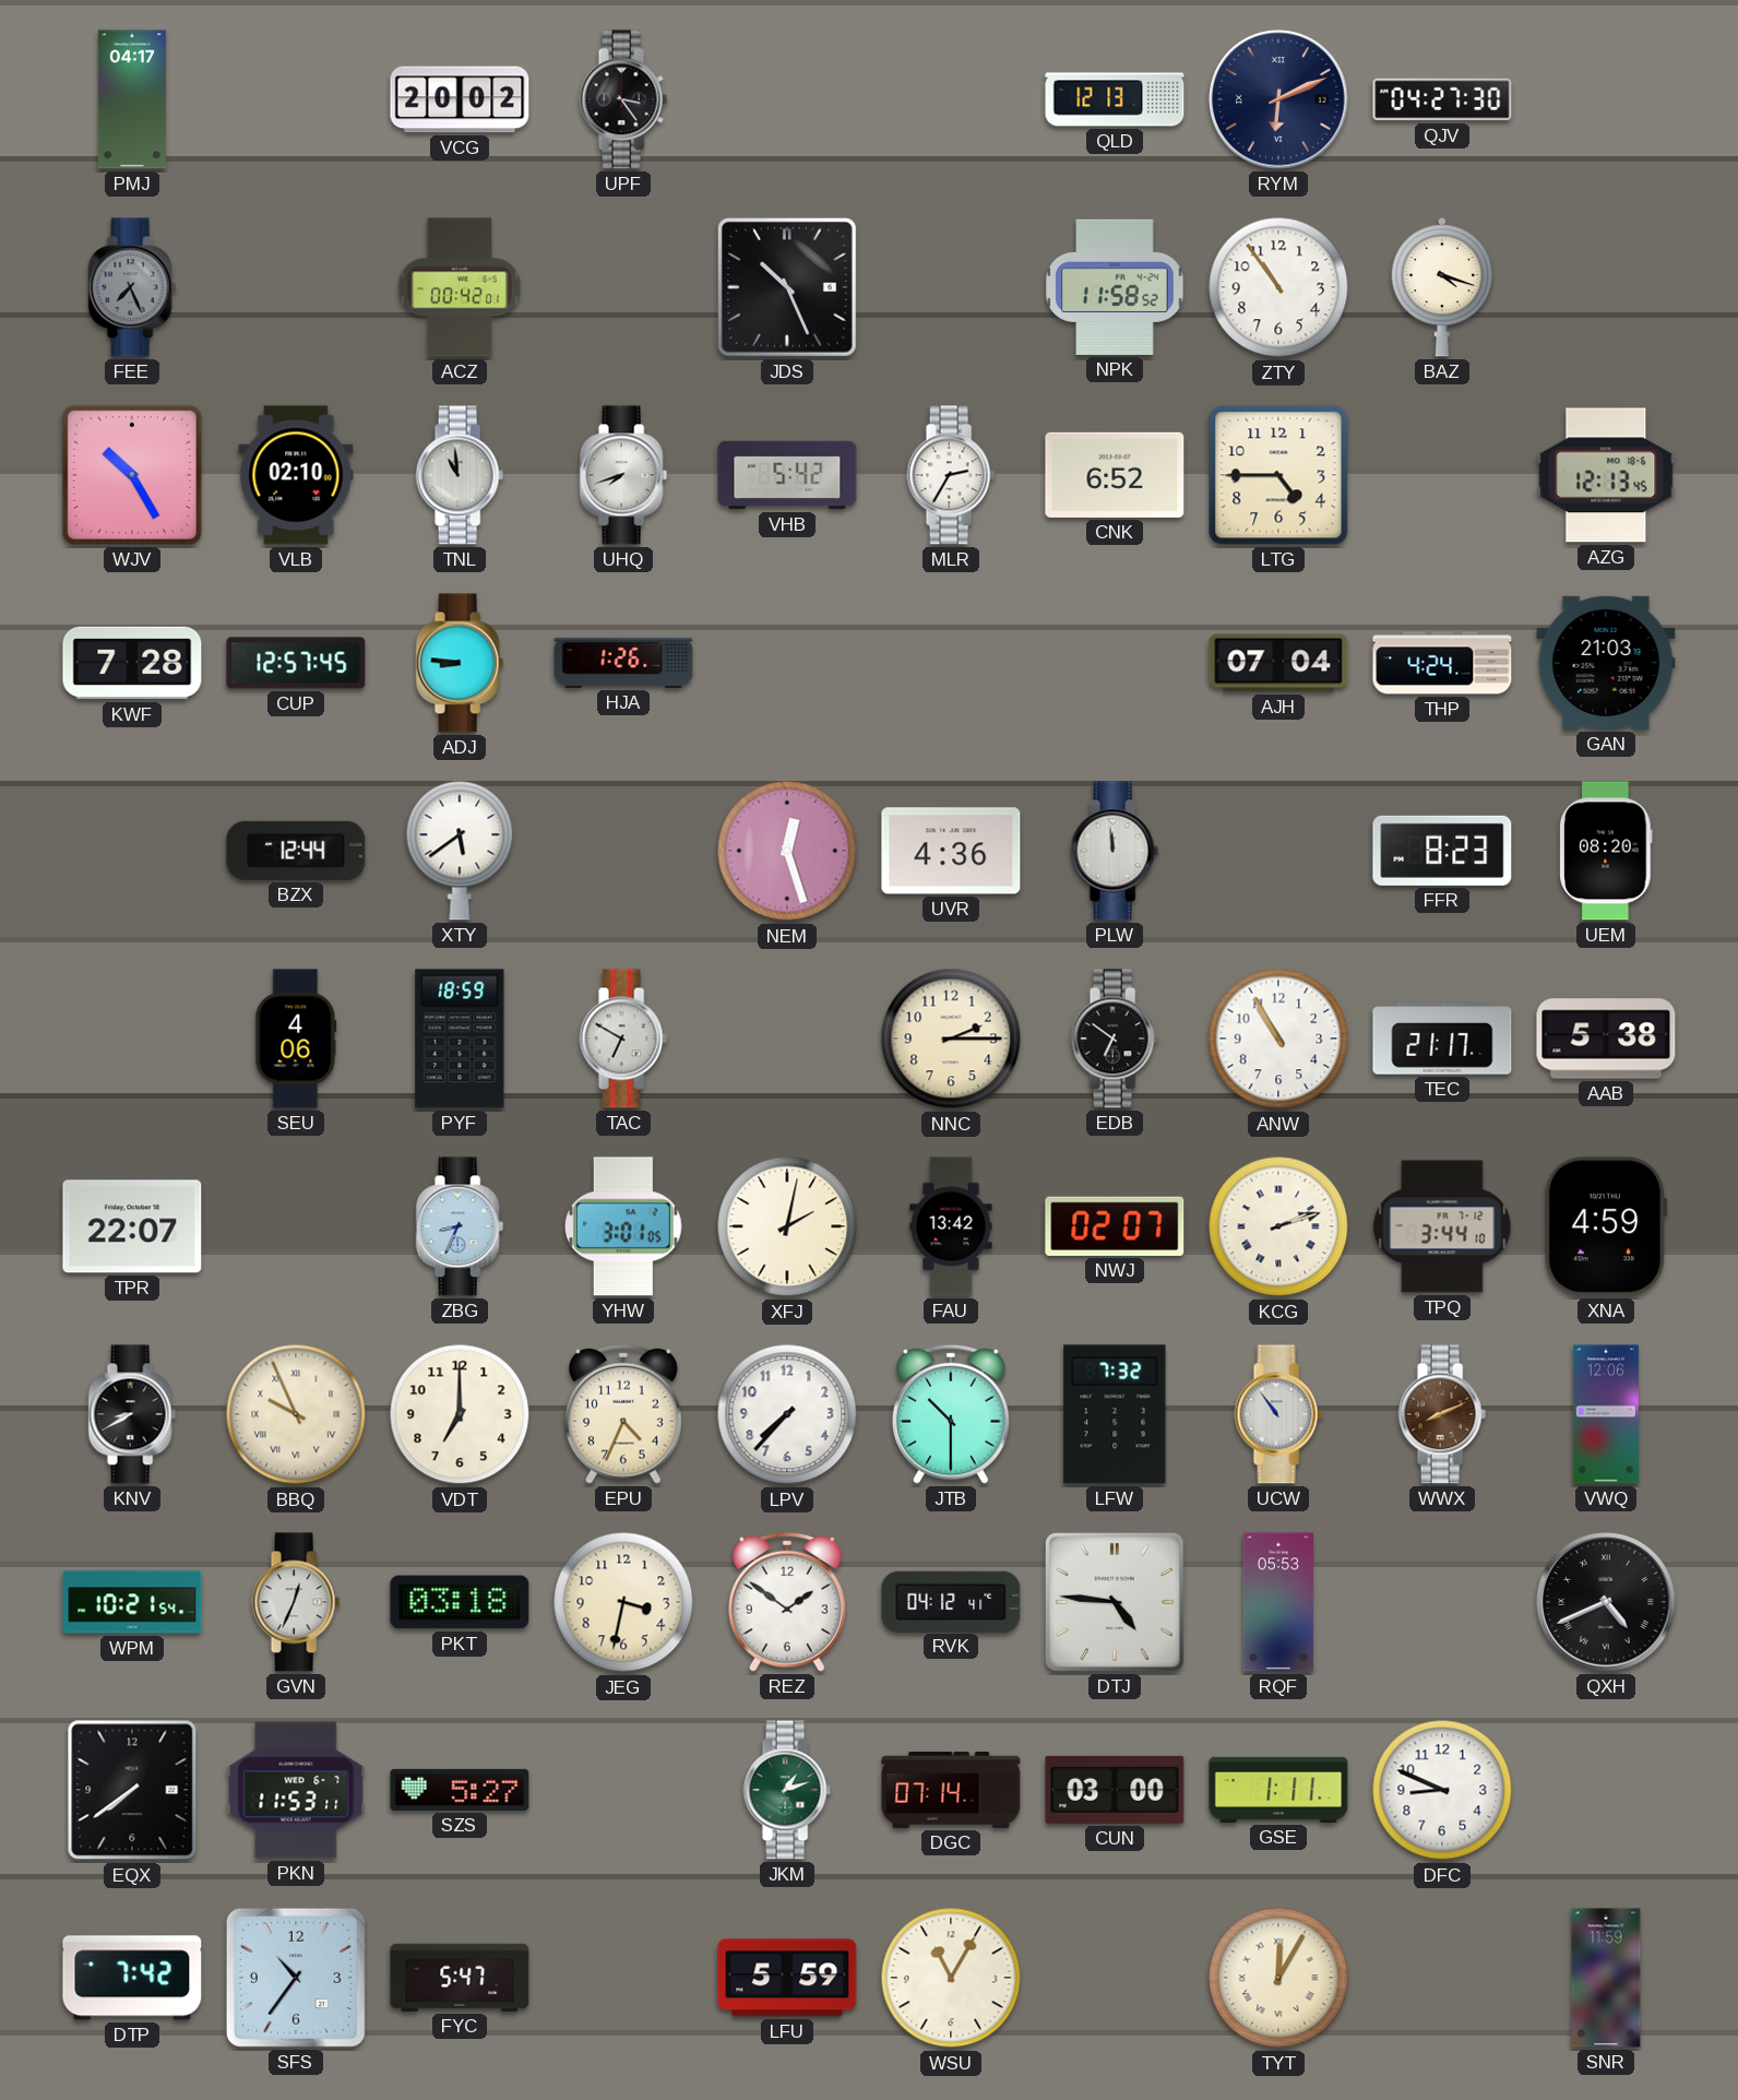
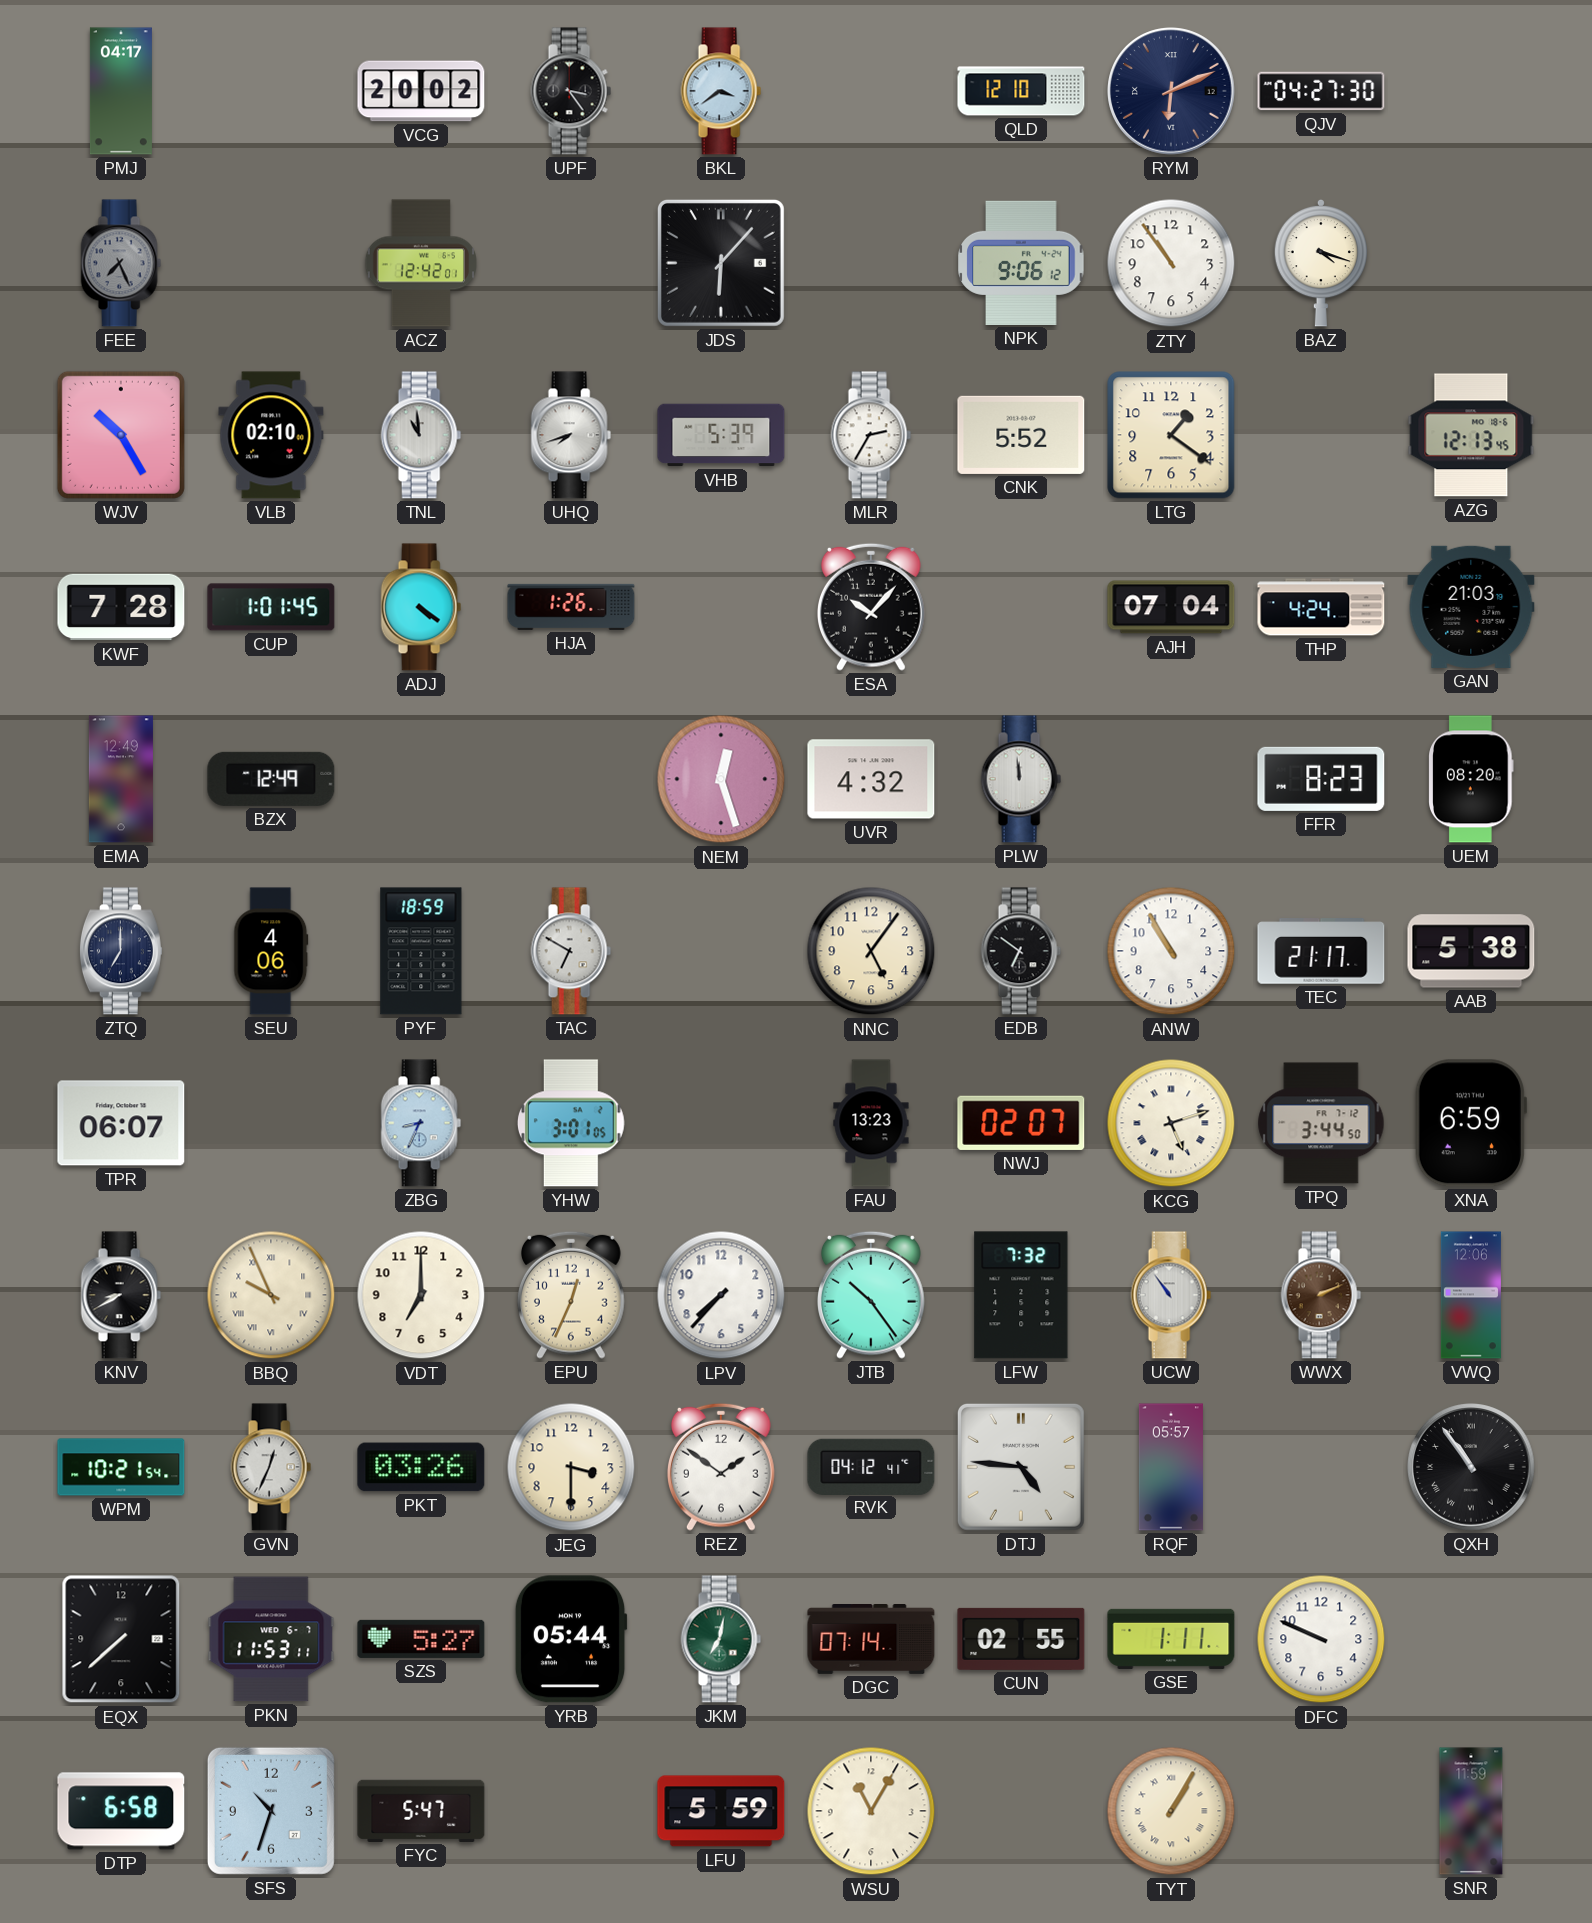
BKL: none -> 3:39 (721, 91)
QLD: 12:13 -> 12:10 (1021, 91)
ACZ: 00:42 -> 12:42 (420, 263)
JDS: 10:26 -> 6:07 (721, 263)
NPK: 11:58 -> 9:06 (1021, 263)
VHB: 5:42 -> 5:39 (721, 435)
CNK: 6:52 -> 5:52 (1021, 435)
LTG: 4:45 -> 1:21 (1171, 435)
CUP: 12:57 -> 1:01 (271, 607)
ADJ: 8:46 -> 4:21 (421, 607)
ESA: none -> 10:07 (871, 607)
EMA: none -> 12:49 (121, 779)
BZX: 12:44 -> 12:49 (271, 779)
XTY: 5:39 -> none (460, 851)
UVR: 4:36 -> 4:32 (871, 779)
ZTQ: none -> 7:00 (121, 951)
NNC: 2:15 -> 5:06 (871, 951)
TPR: 22:07 -> 06:07 (121, 1123)
XFJ: 2:02 -> none (787, 1226)
FAU: 13:42 -> 13:23 (871, 1123)
KCG: 2:12 -> 5:12 (1171, 1123)
TPQ: 3:44:10 -> 3:44:50 (1321, 1123)
XNA: 4:59 -> 6:59 (1470, 1123)
EPU: 4:34 -> 12:34 (571, 1295)
JTB: 10:30 -> 10:24 (871, 1295)
WWX: 8:11 -> 2:11 (1321, 1295)
PKT: 03:18 -> 03:26 (421, 1467)
JEG: 3:32 -> 3:30 (571, 1467)
RQF: 05:53 -> 05:57 (1171, 1467)
QXH: 4:41 -> 10:54 (1471, 1467)
EQX: 7:39 -> 7:38 (121, 1639)
YRB: none -> 05:44 (571, 1639)
JKM: 1:12 -> 7:02 (721, 1639)
CUN: 03:00 -> 02:55 (1021, 1639)
DFC: 8:49 -> 9:49 (1321, 1639)
DTP: 7:42 -> 6:58 (121, 1811)
SFS: 10:36 -> 10:33 (271, 1811)
TYT: 12:05 -> 1:05 (1171, 1811)
